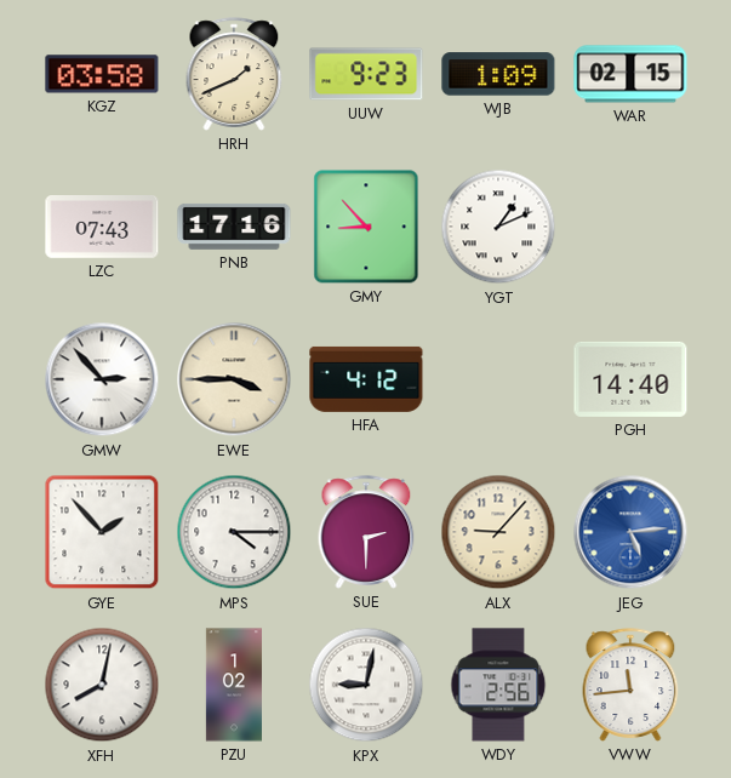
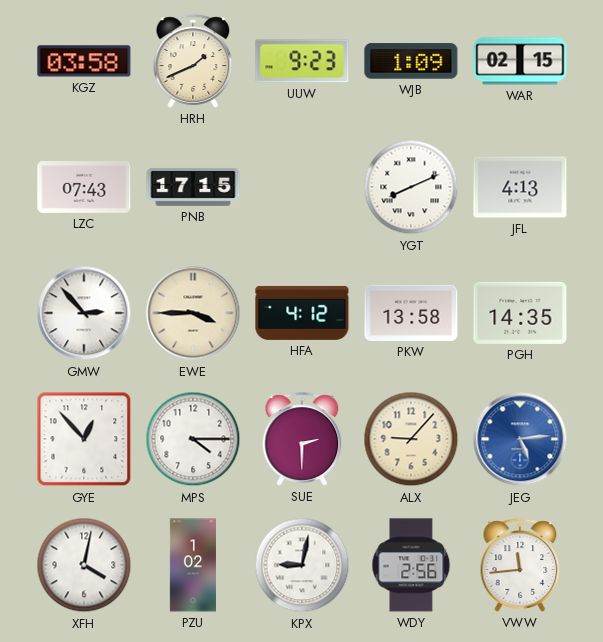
PNB: 17:16 -> 17:15 (193, 187)
GMY: 8:53 -> none (366, 227)
YGT: 1:11 -> 8:11 (411, 187)
JFL: none -> 4:13 (520, 187)
PKW: none -> 13:58 (411, 313)
PGH: 14:40 -> 14:35 (520, 313)
GYE: 1:53 -> 12:53 (84, 439)
XFH: 8:02 -> 4:02 (84, 565)
